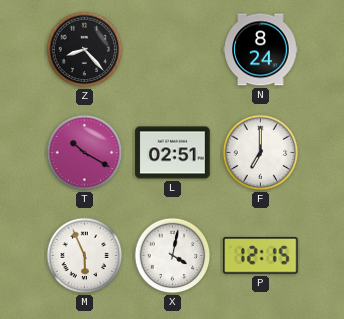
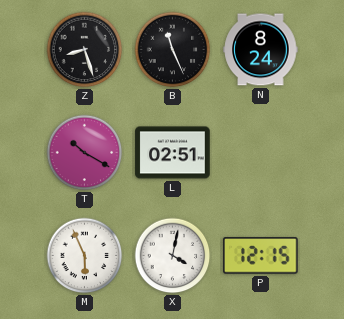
Z: 8:23 -> 8:27 (85, 50)
B: none -> 11:26 (173, 50)
F: 7:00 -> none (261, 153)
